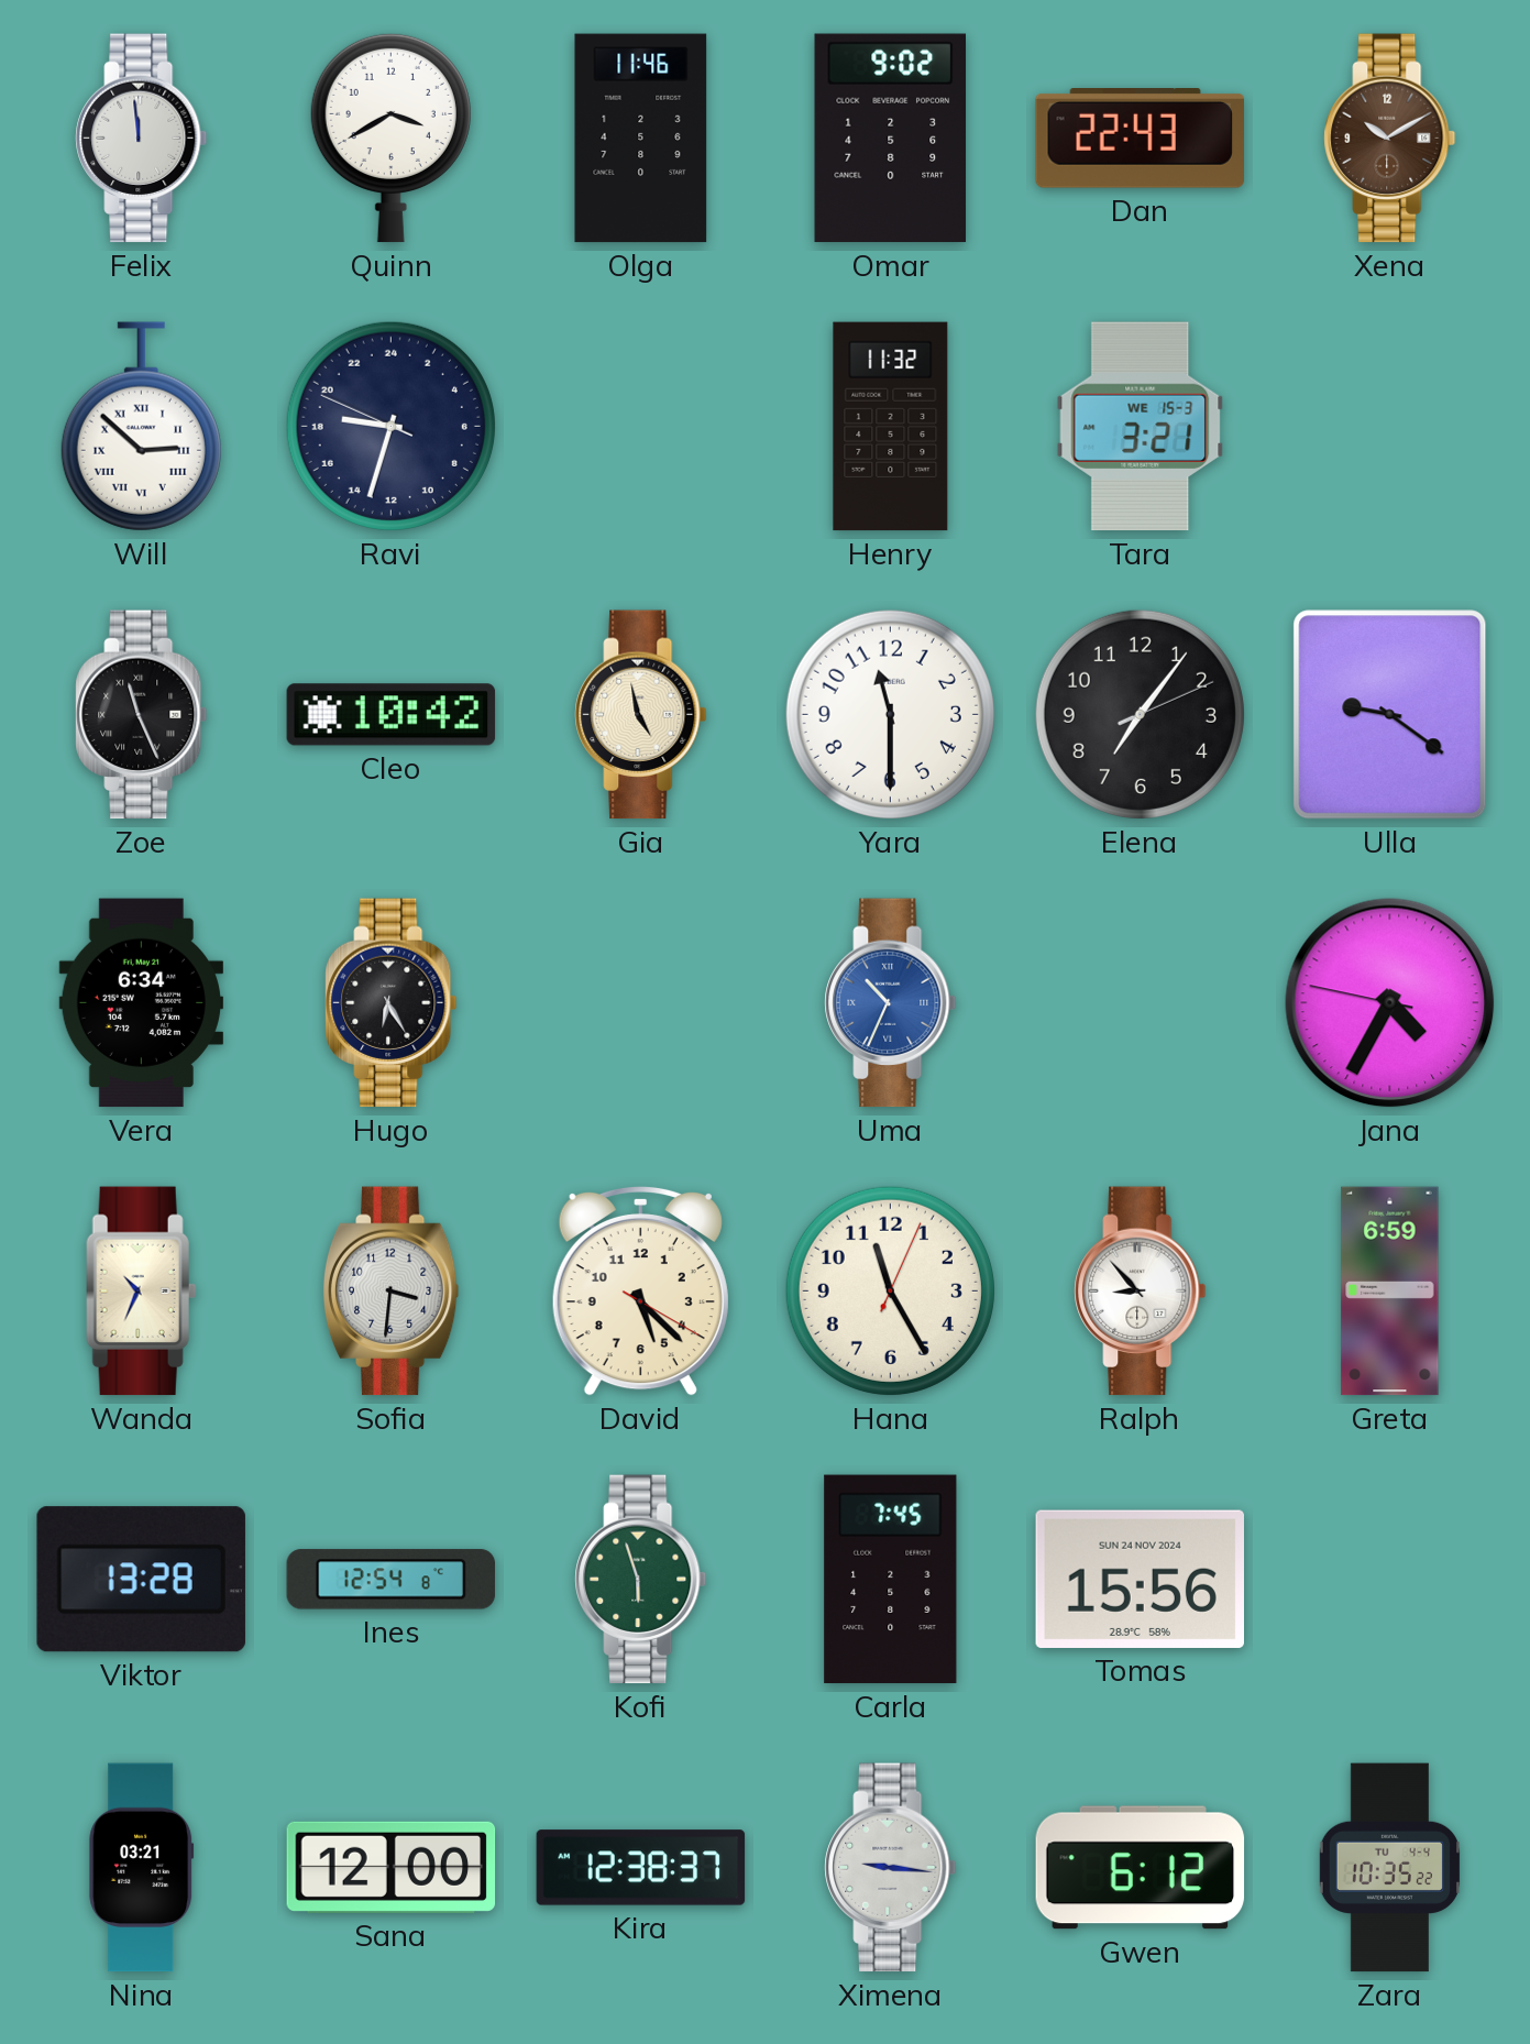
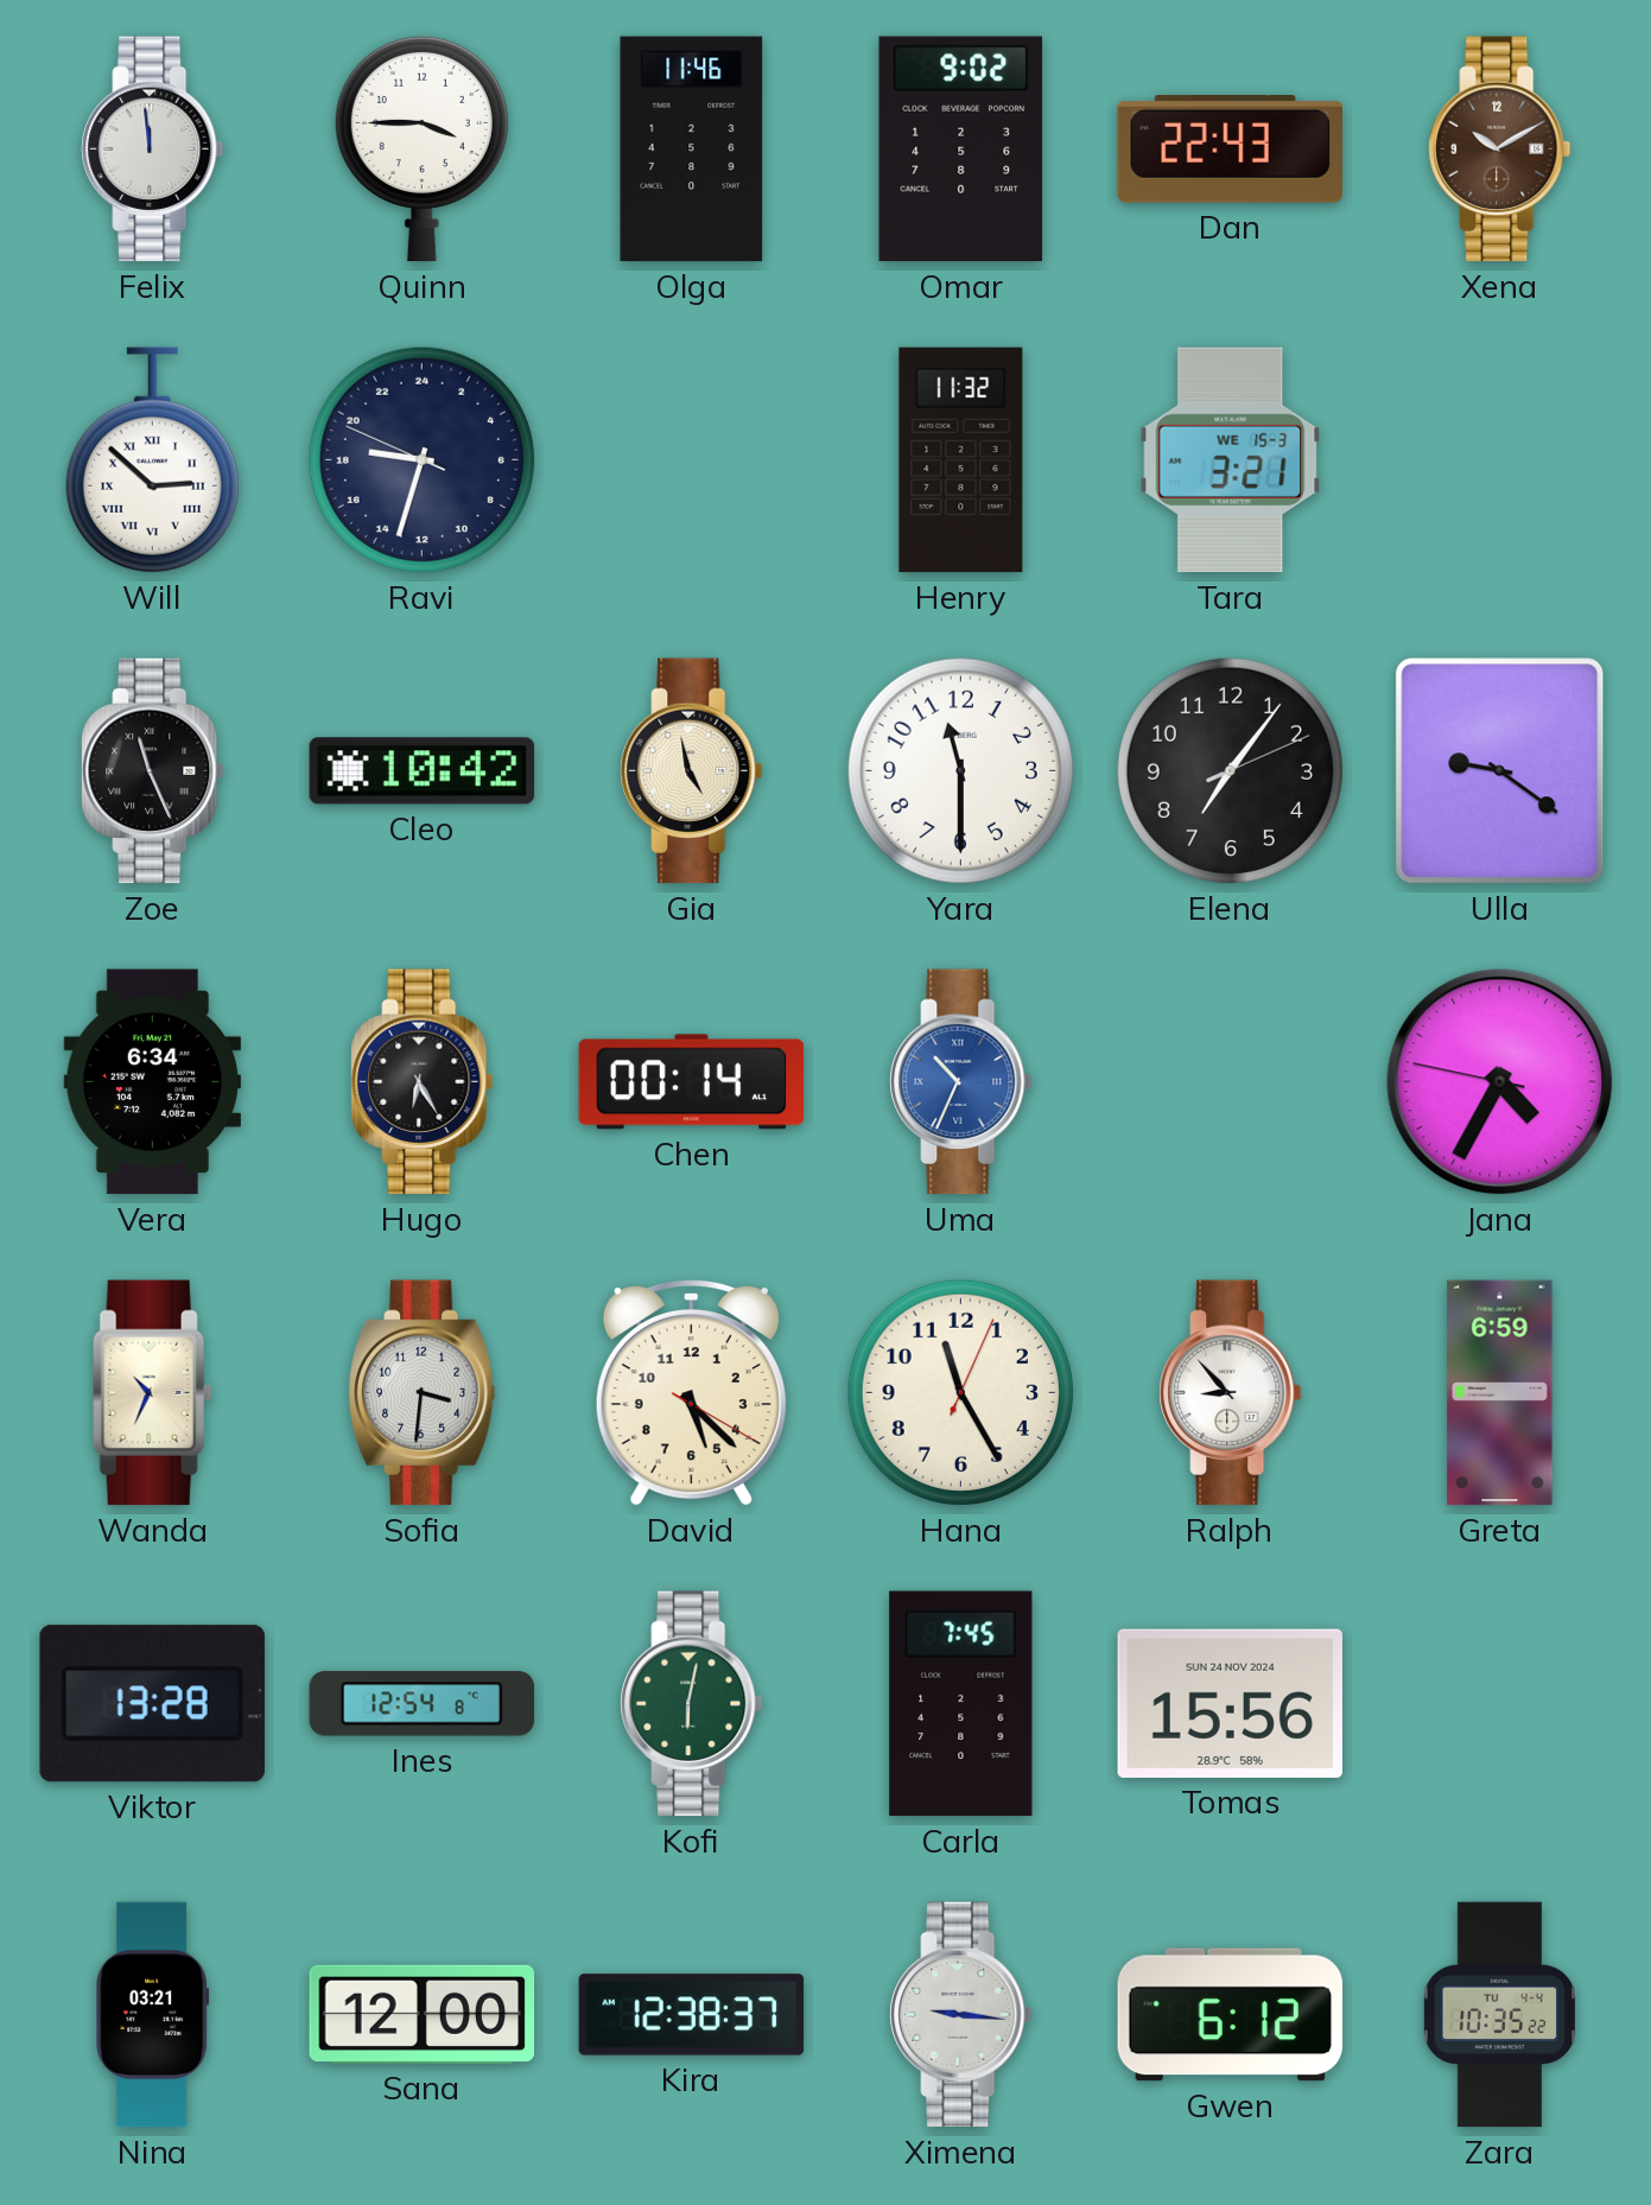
Quinn: 3:40 -> 3:45 (421, 148)
Chen: none -> 00:14 (692, 1082)
Kofi: 5:57 -> 6:02 (692, 1704)
